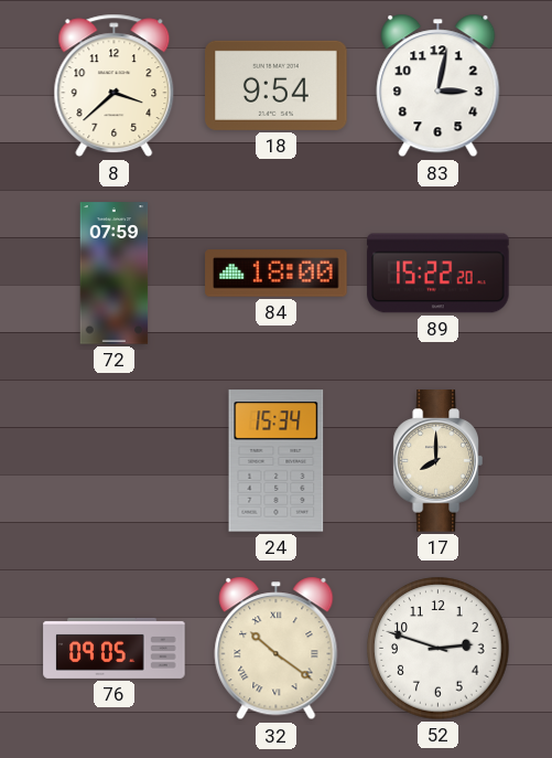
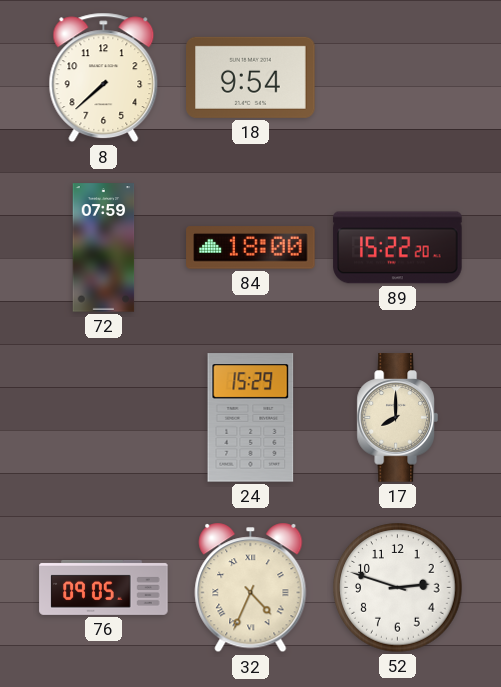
8: 3:38 -> 7:38 (104, 78)
83: 3:02 -> none (439, 86)
24: 15:34 -> 15:29 (251, 418)
32: 10:21 -> 4:34 (251, 588)
